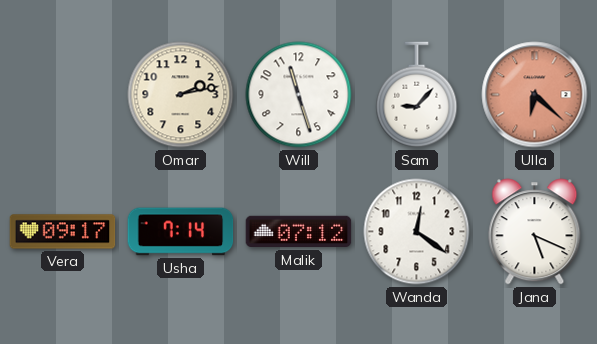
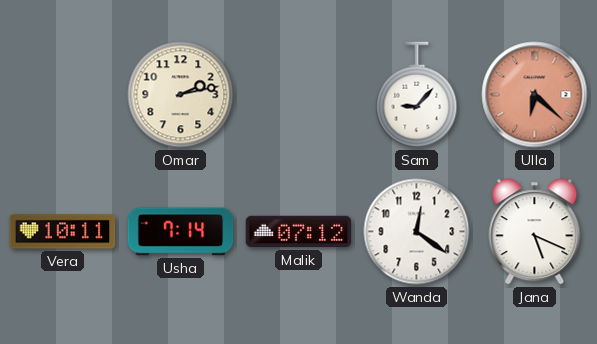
Will: 11:27 -> none (299, 95)
Vera: 09:17 -> 10:11 (63, 232)
